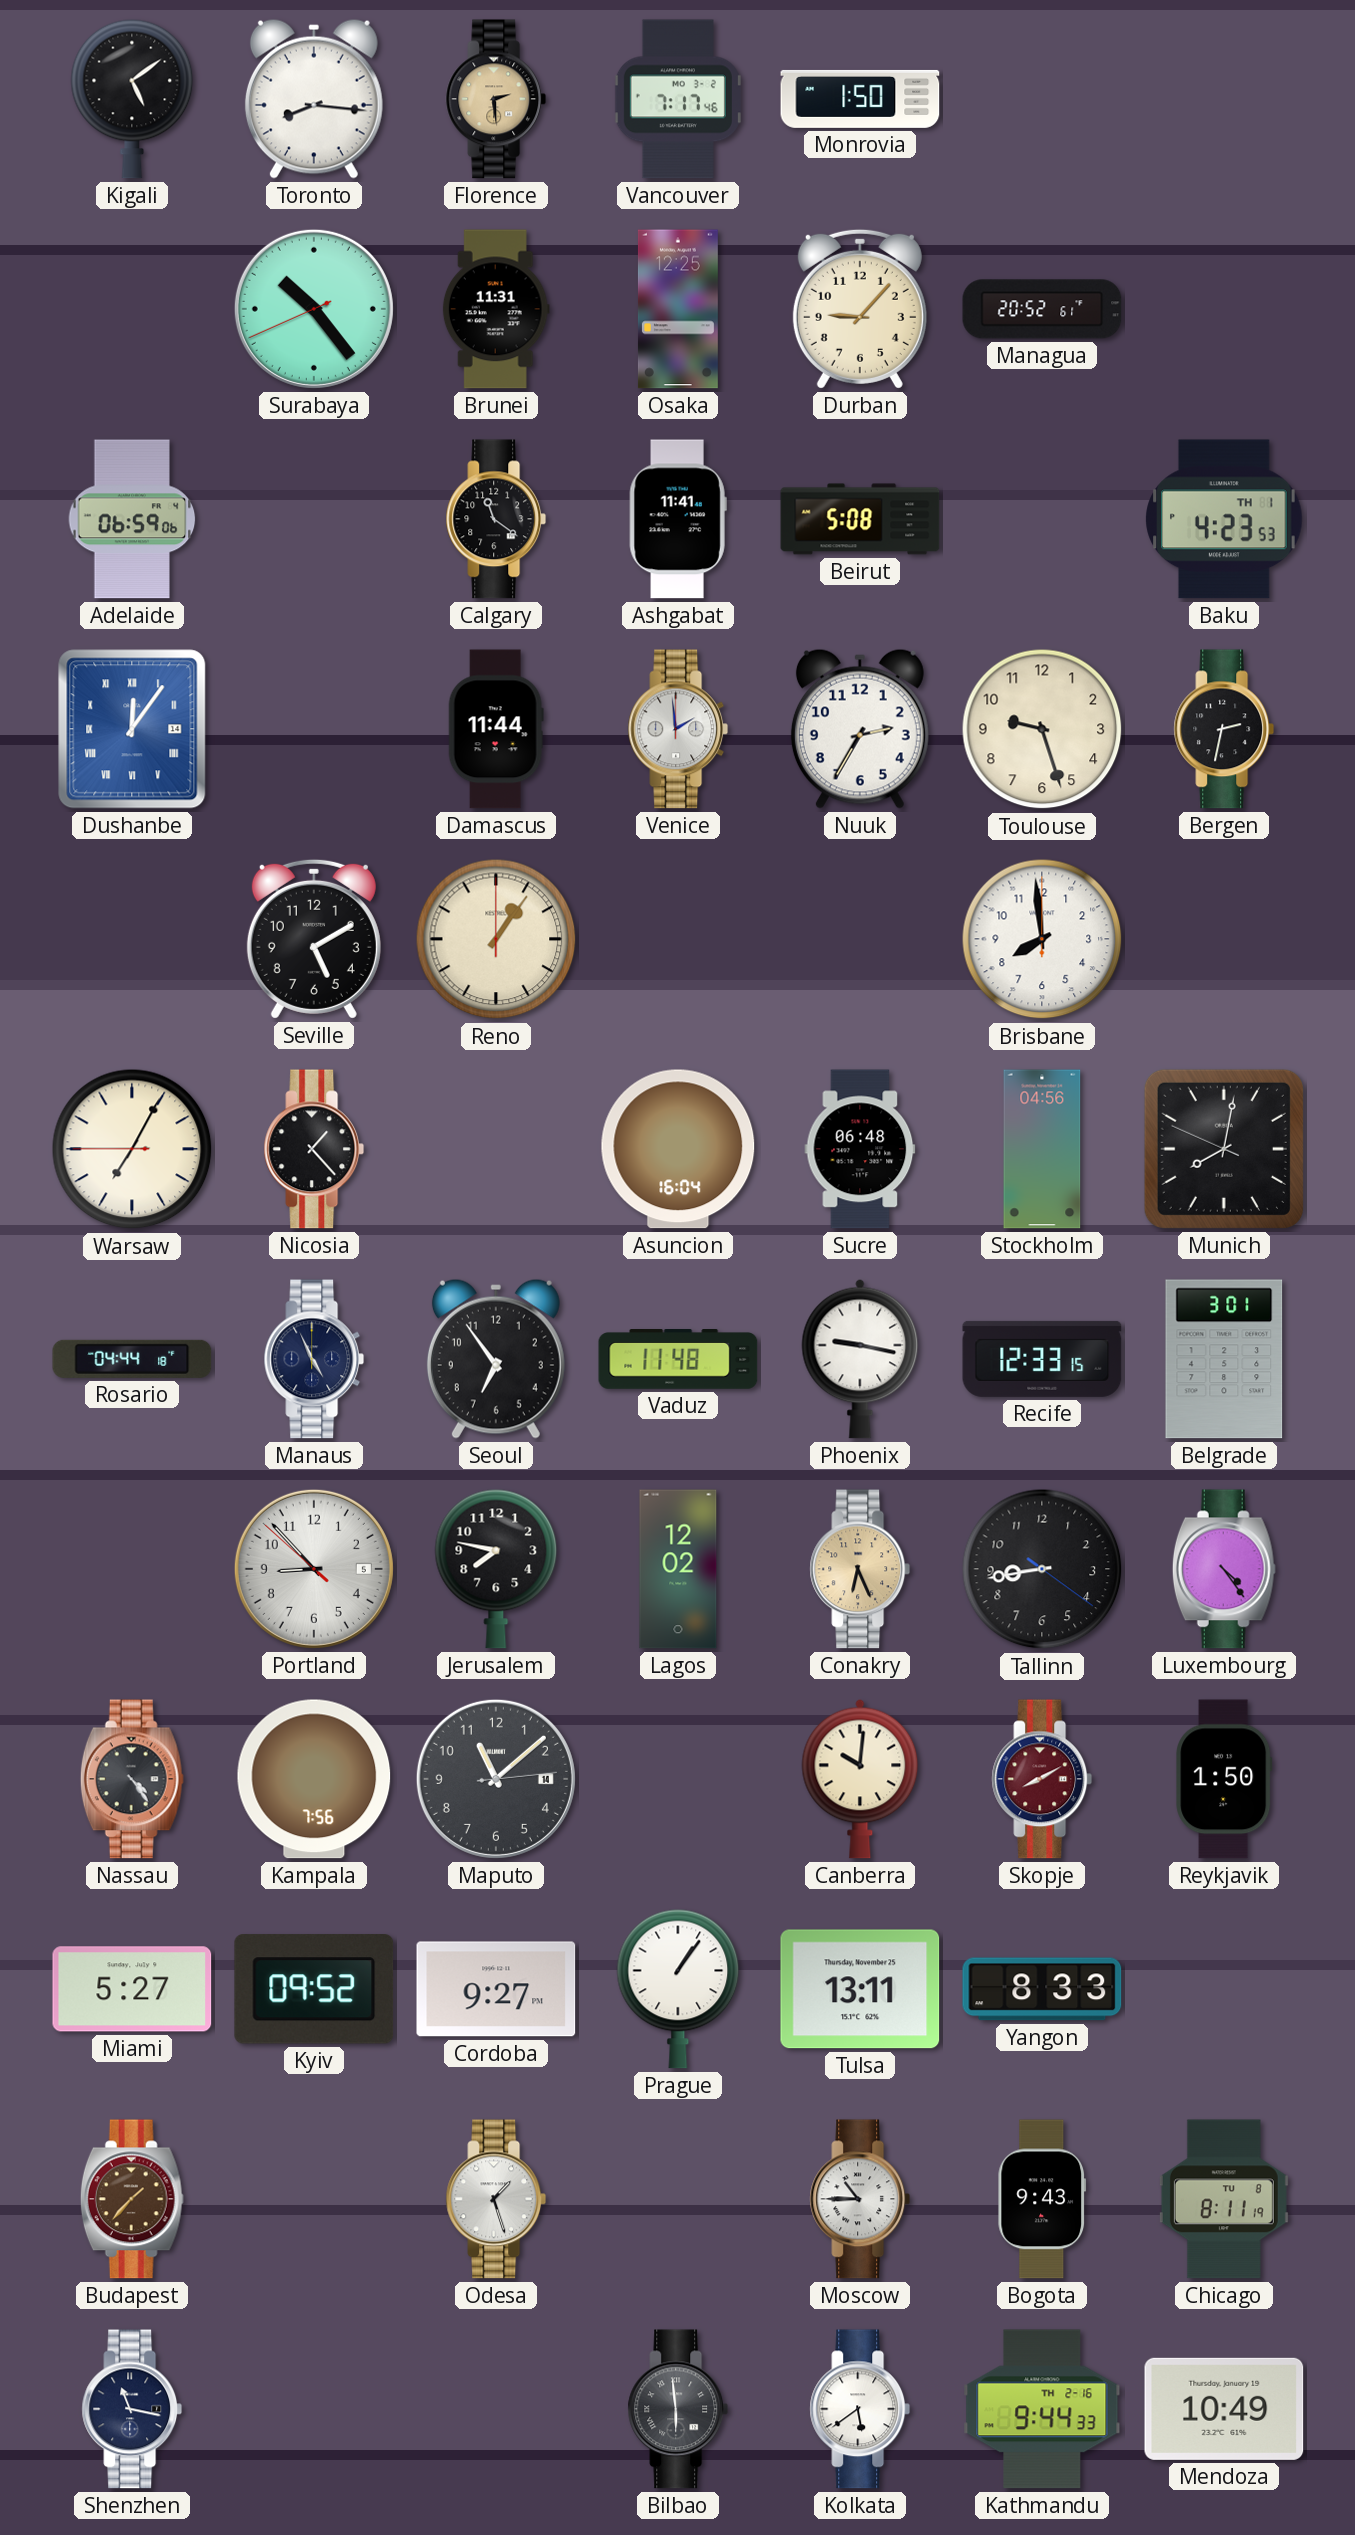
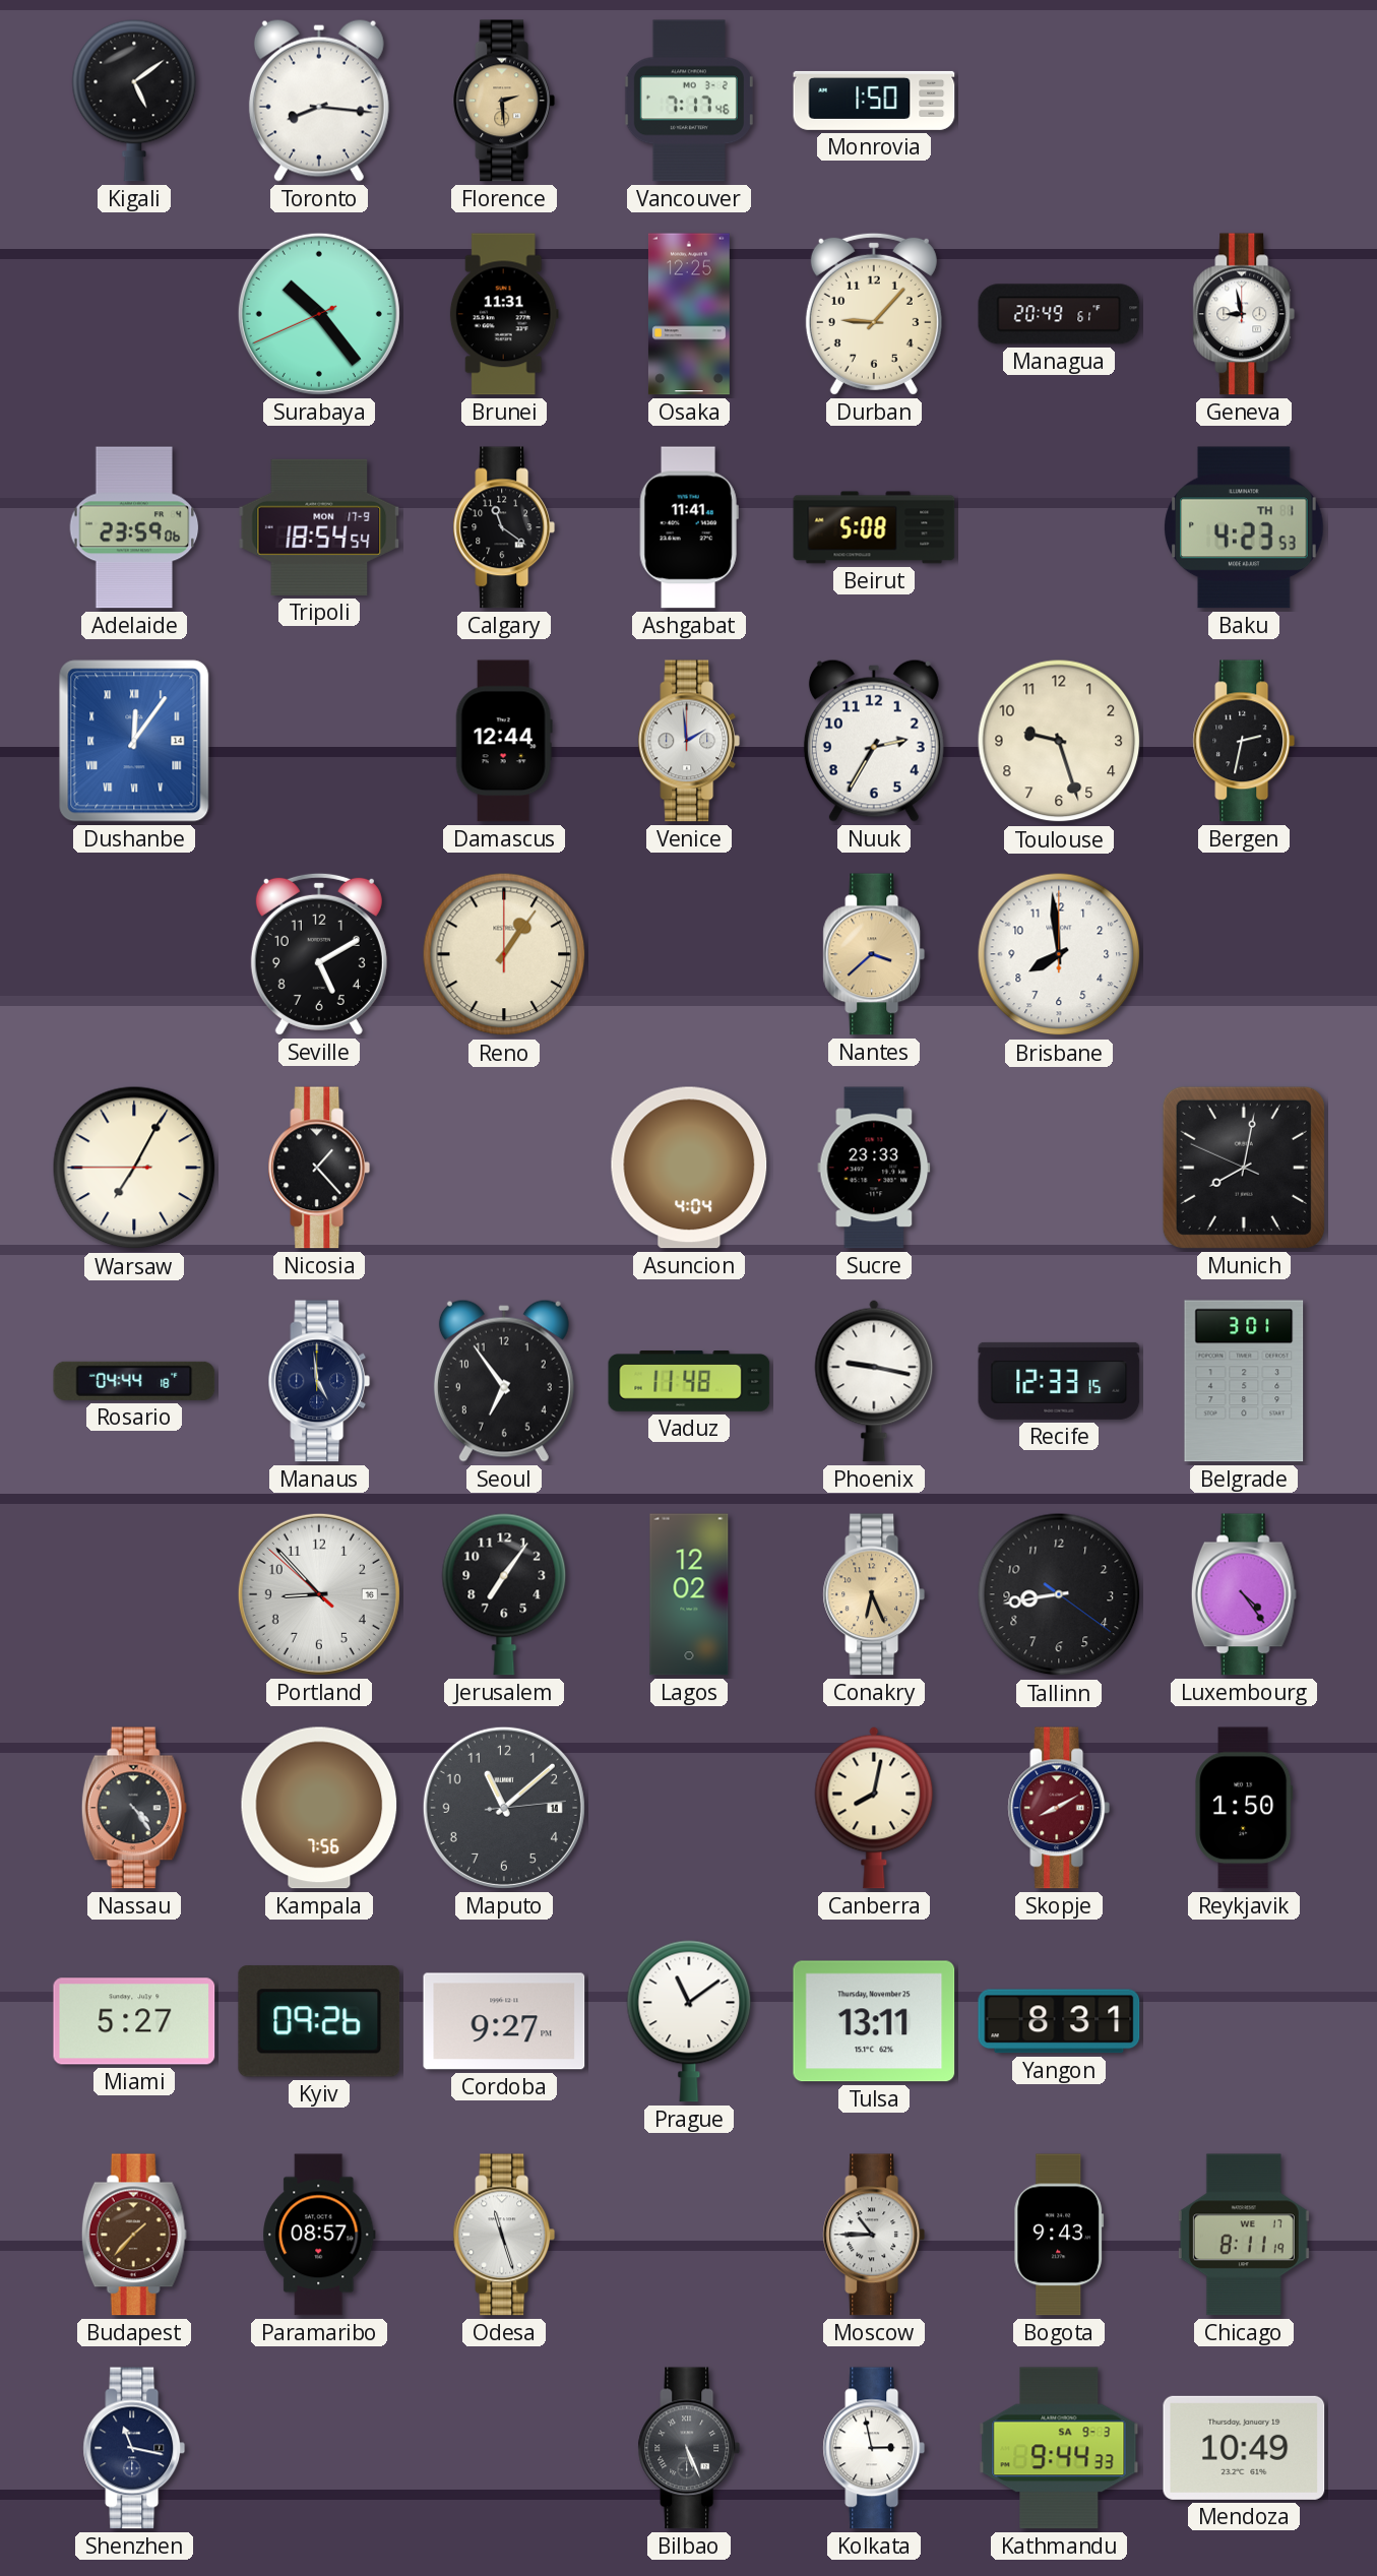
Managua: 20:52 -> 20:49 (1059, 314)
Geneva: none -> 8:58 (1244, 314)
Adelaide: 06:59 -> 23:59 (134, 527)
Tripoli: none -> 18:54 (319, 527)
Damascus: 11:44 -> 12:44 (504, 741)
Nantes: none -> 3:38 (874, 954)
Asuncion: 16:04 -> 4:04 (689, 1168)
Sucre: 06:48 -> 23:33 (874, 1168)
Stockholm: 04:56 -> none (1042, 1149)
Manaus: 4:56 -> 4:59 (319, 1381)
Portland date: 5 -> 16 (319, 1594)
Jerusalem: 7:47 -> 7:06 (504, 1594)
Canberra: 10:01 -> 8:02 (874, 1808)
Kyiv: 09:52 -> 09:26 (319, 2021)
Prague: 1:06 -> 11:09 (689, 2021)
Yangon: 8:33 -> 8:31 (1059, 2021)
Paramaribo: none -> 08:57 (319, 2235)
Odesa: 1:27 -> 11:27 (504, 2235)
Chicago date: TU 8 -> WE 17 (1244, 2235)
Bilbao: 5:59 -> 5:26 (689, 2448)
Kolkata: 5:39 -> 2:58 (874, 2448)
Kathmandu date: TH 2-16 -> SA 9-3 (1059, 2448)
